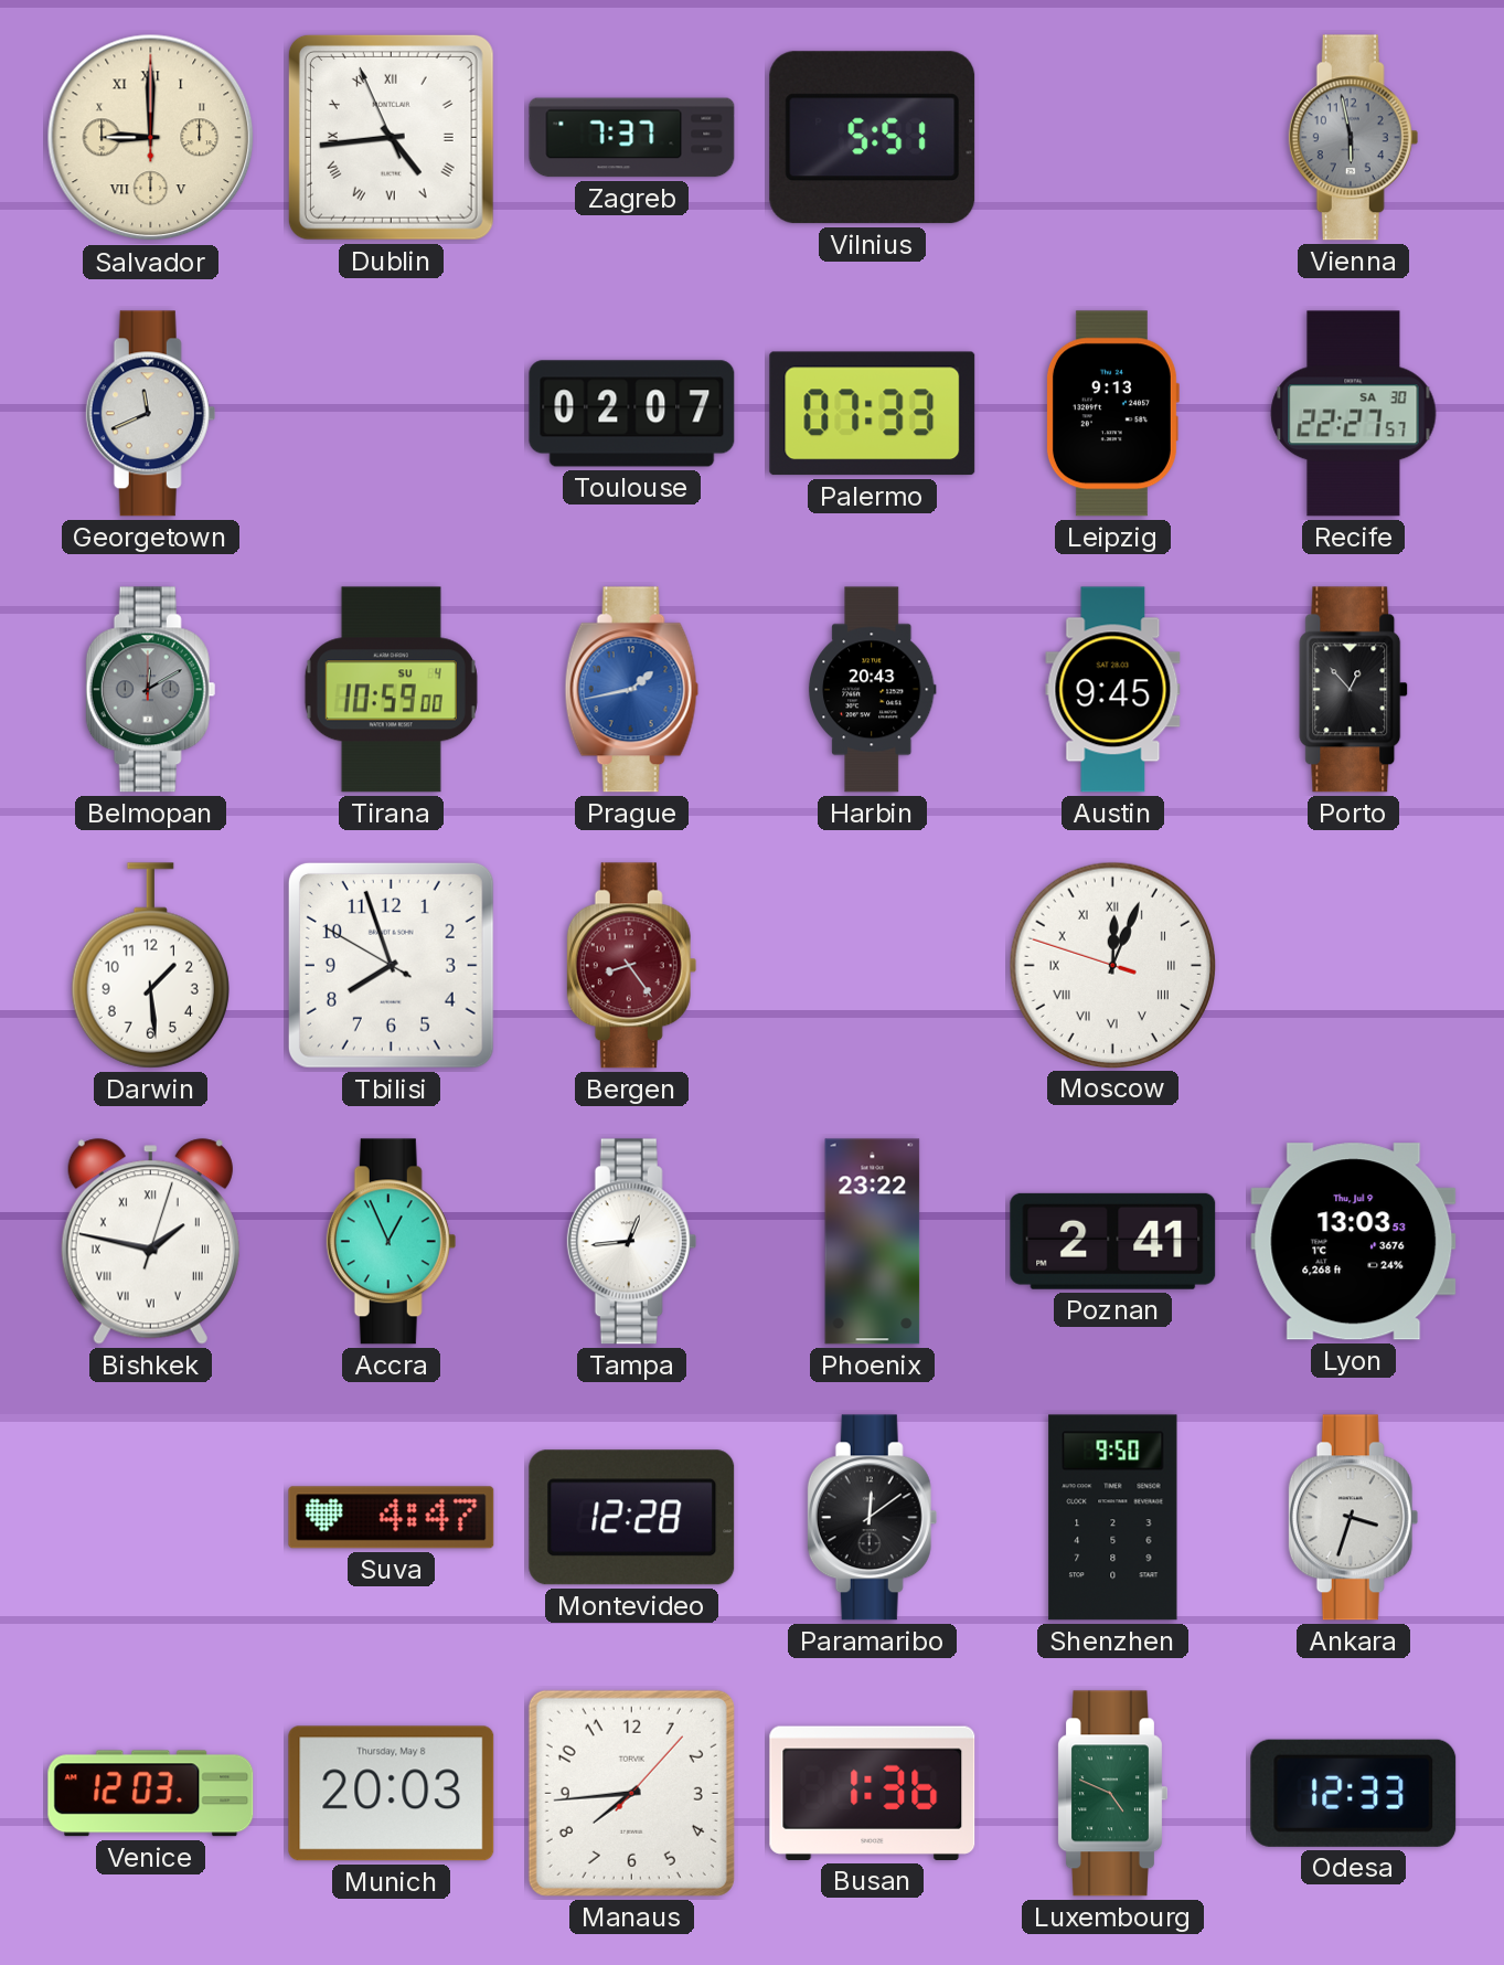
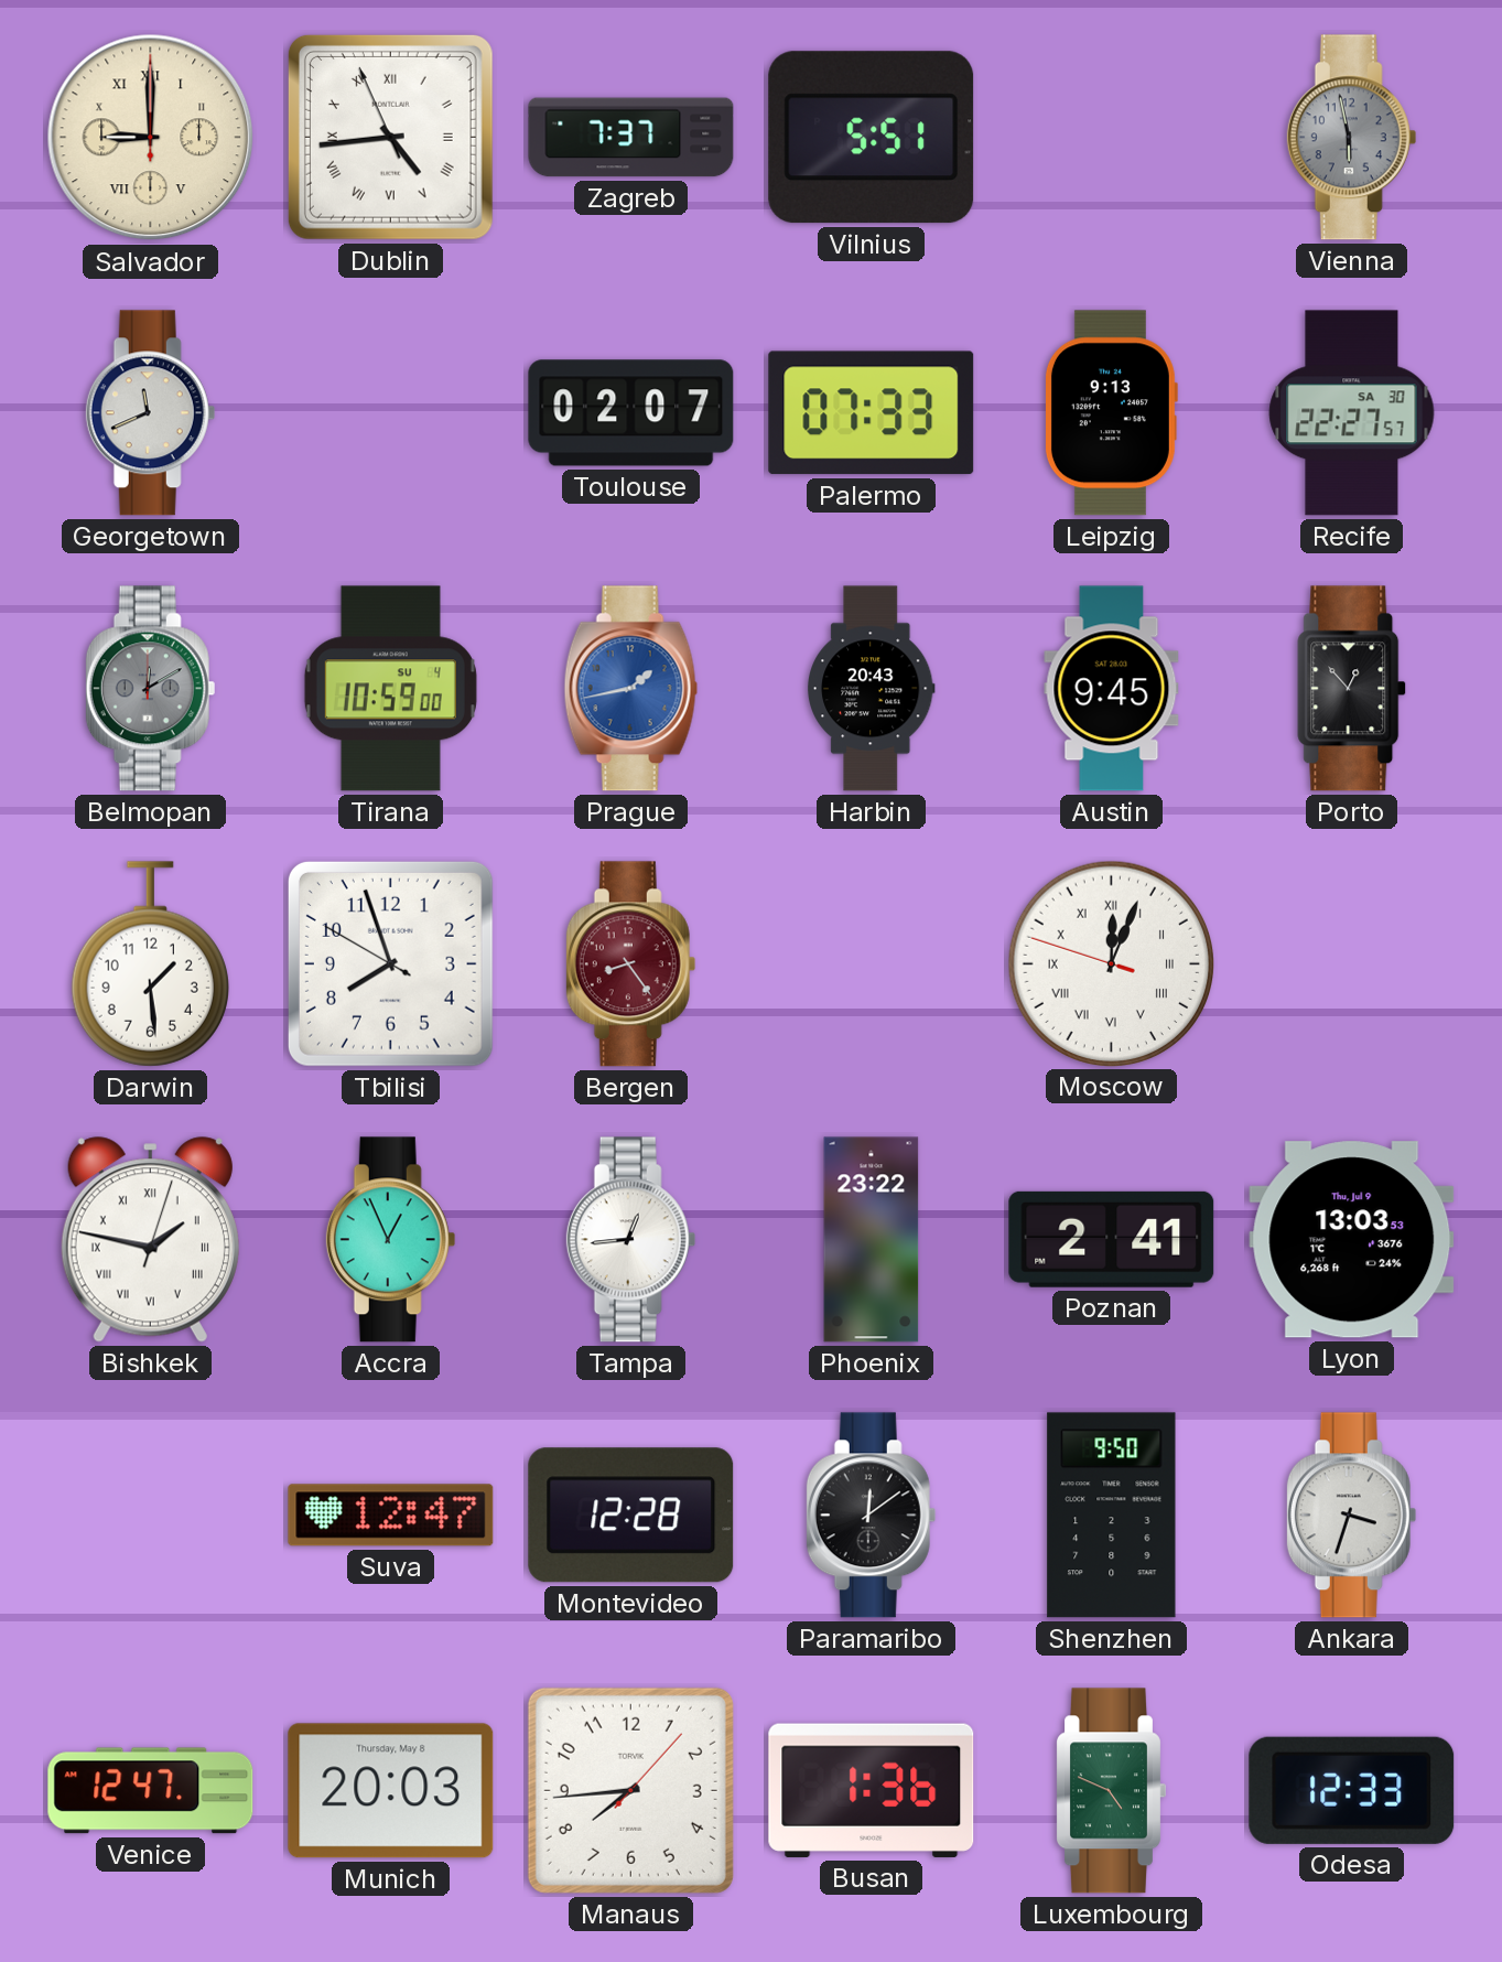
Suva: 4:47 -> 12:47 (391, 1516)
Venice: 12:03 -> 12:47 (151, 1791)
